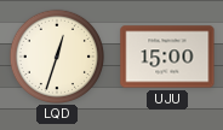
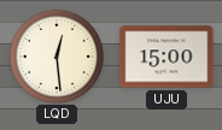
LQD: 12:33 -> 12:29 (55, 55)
